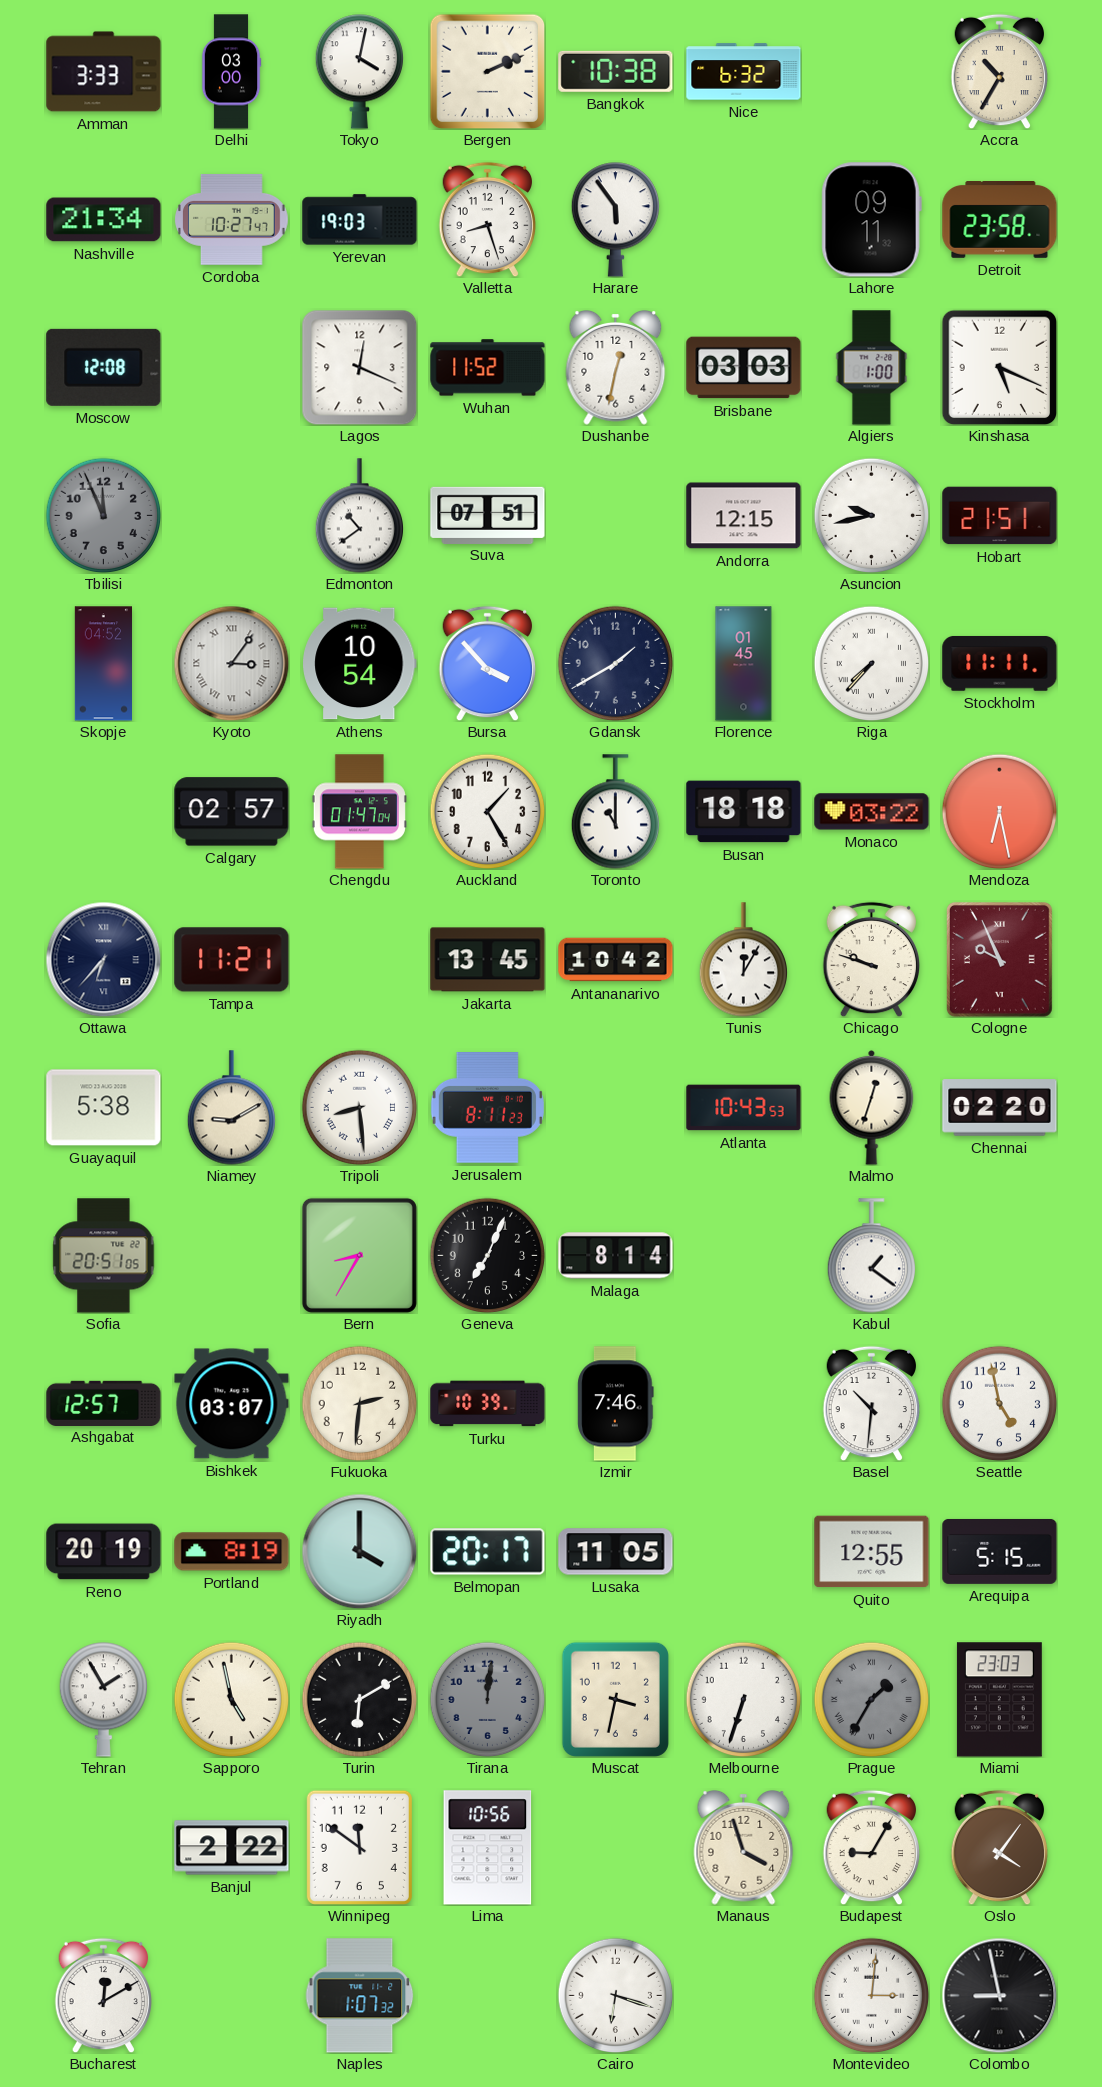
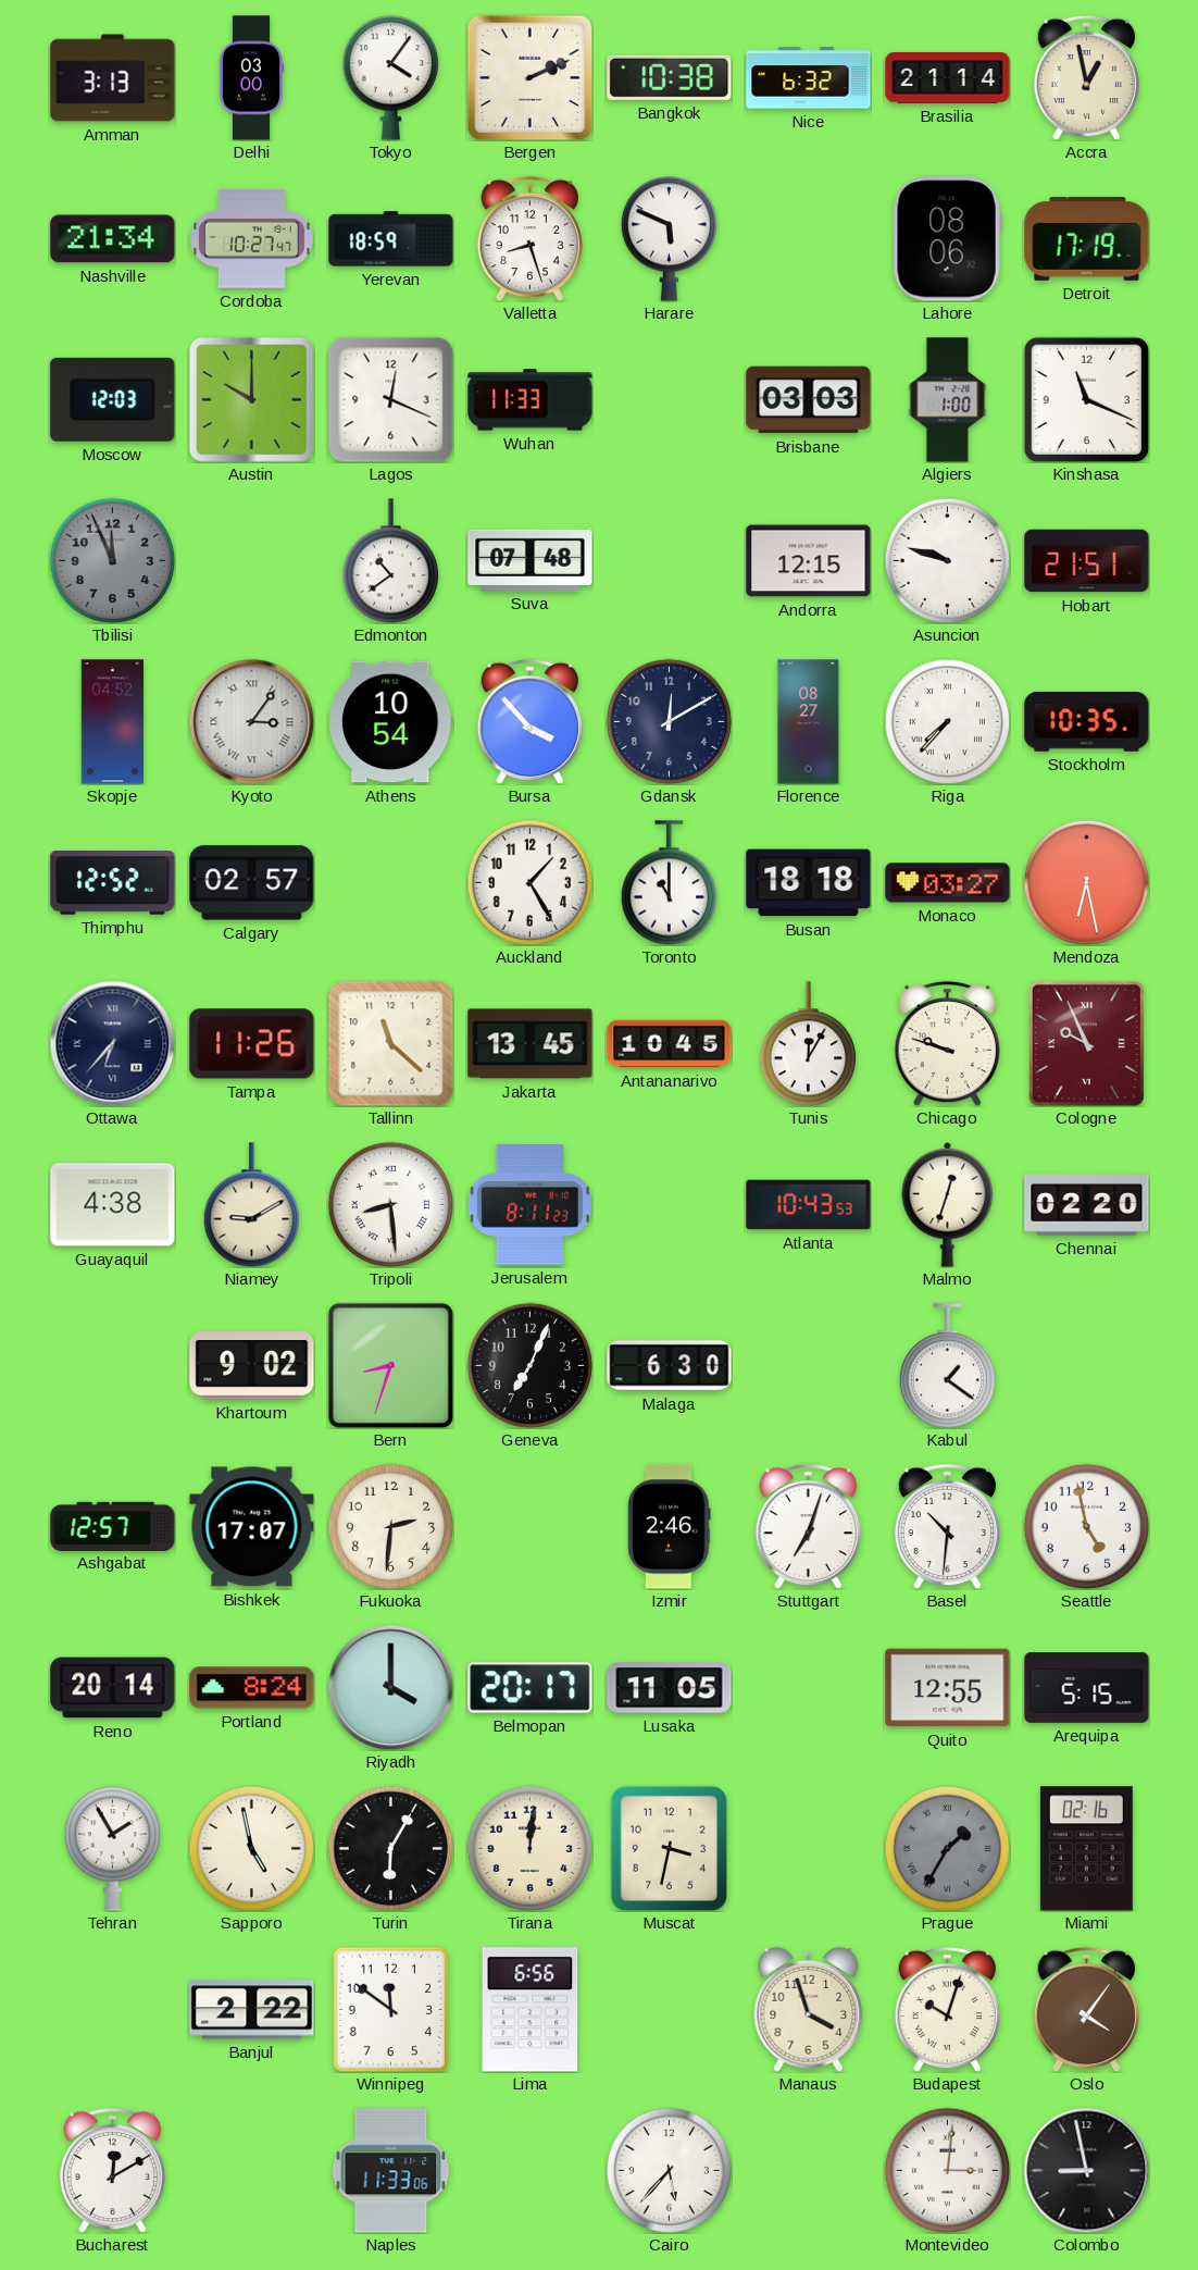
Amman: 3:33 -> 3:13 (113, 78)
Tokyo: 4:02 -> 4:06 (390, 78)
Brasilia: none -> 21:14 (948, 77)
Accra: 10:35 -> 12:58 (1086, 77)
Yerevan: 19:03 -> 18:59 (391, 239)
Harare: 5:54 -> 5:49 (669, 239)
Lahore: 09:11 -> 08:06 (947, 239)
Detroit: 23:58 -> 17:19 (1087, 239)
Moscow: 12:08 -> 12:03 (113, 399)
Austin: none -> 10:00 (251, 399)
Wuhan: 11:52 -> 11:33 (531, 400)
Dushanbe: 12:32 -> none (616, 368)
Kinshasa: 5:19 -> 11:19 (1086, 399)
Suva: 07:51 -> 07:48 (531, 560)
Asuncion: 9:43 -> 9:48 (947, 560)
Gdansk: 1:40 -> 12:10 (669, 721)
Florence: 01:45 -> 08:27 (809, 722)
Stockholm: 11:11 -> 10:35 (1087, 722)
Thimphu: none -> 12:52 (113, 883)
Chengdu: 01:47 -> none (359, 812)
Monaco: 03:22 -> 03:27 (948, 883)
Tampa: 11:21 -> 11:26 (252, 1044)
Tallinn: none -> 11:22 (390, 1043)
Antananarivo: 10:42 -> 10:45 (670, 1044)
Guayaquil: 5:38 -> 4:38 (113, 1205)
Sofia: 20:51 -> none (104, 1256)
Khartoum: none -> 9:02 (252, 1366)
Bern: 8:35 -> 8:33 (390, 1365)
Malaga: 8:14 -> 6:30 (670, 1366)
Bishkek: 03:07 -> 17:07 (252, 1527)
Turku: 10:39 -> none (488, 1404)
Izmir: 7:46 -> 2:46 (670, 1527)
Stuttgart: none -> 7:03 (808, 1526)
Reno: 20:19 -> 20:14 (113, 1688)
Portland: 8:19 -> 8:24 (252, 1688)
Turin: 6:10 -> 6:05 (390, 1848)
Tirana dial: grey -> cream (529, 1848)
Melbourne: 6:33 -> none (743, 1699)
Miami: 23:03 -> 02:16 (1086, 1849)
Lima: 10:56 -> 6:56 (531, 2010)
Budapest: 9:05 -> 10:03 (947, 2009)
Naples: 1:07 -> 11:33 (391, 2171)
Cairo: 6:18 -> 5:37 (669, 2170)
